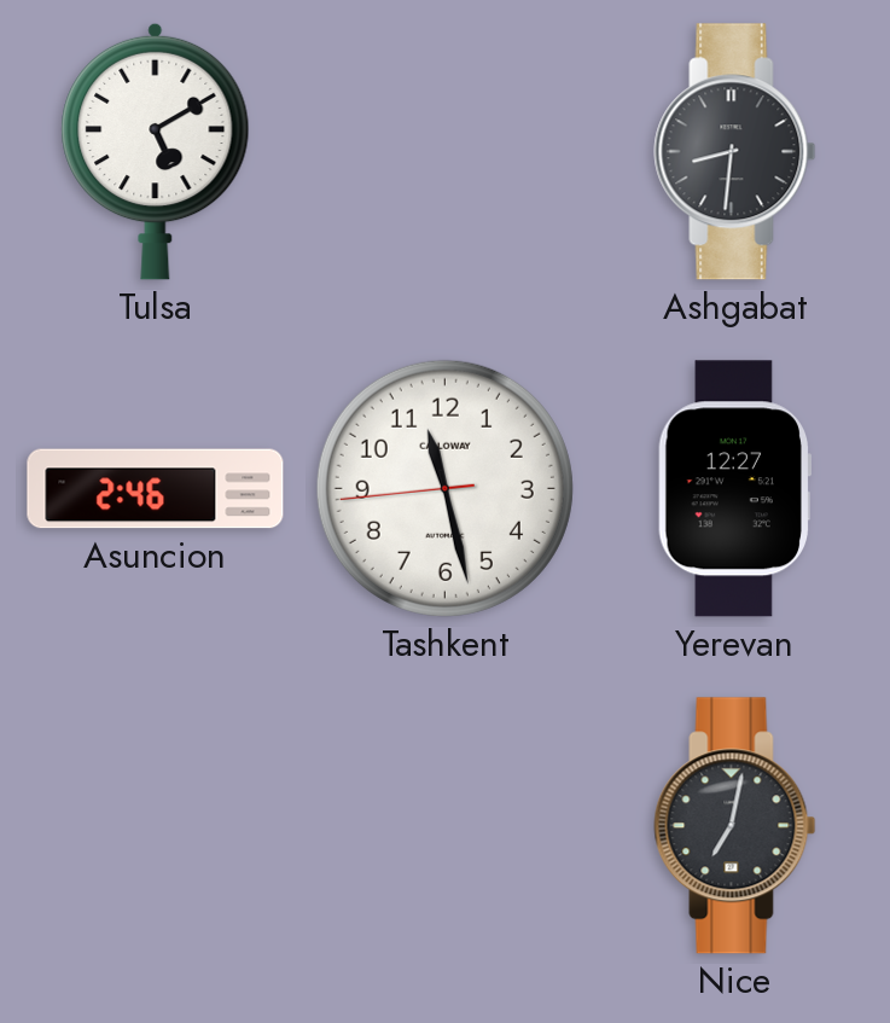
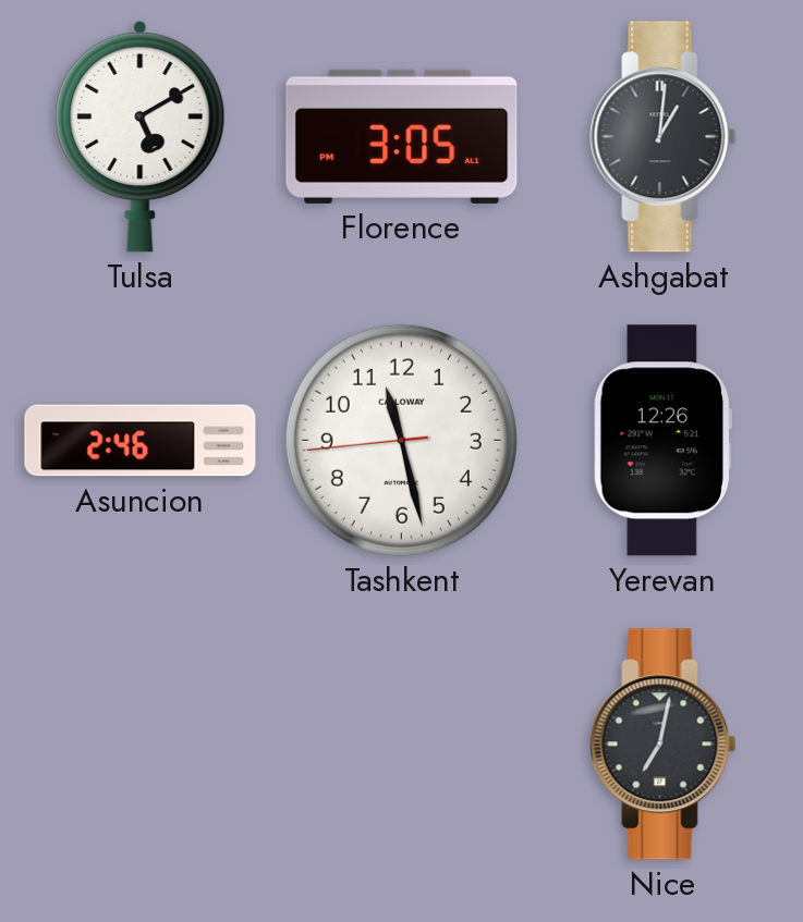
Florence: none -> 3:05 (402, 136)
Ashgabat: 8:31 -> 1:01 (664, 137)
Yerevan: 12:27 -> 12:26 (664, 441)
